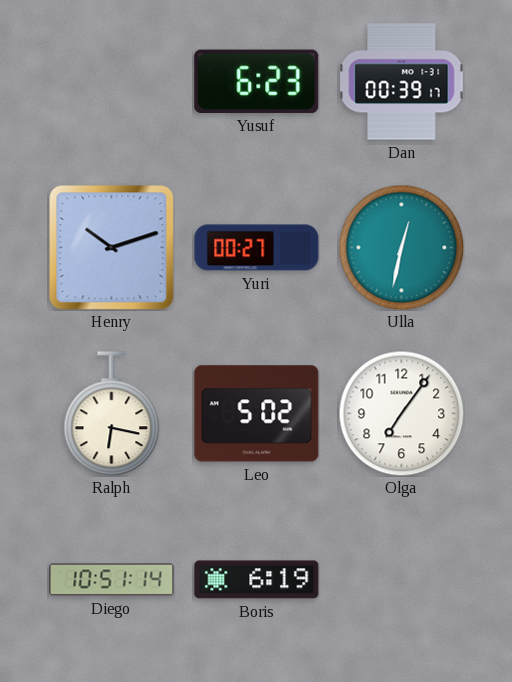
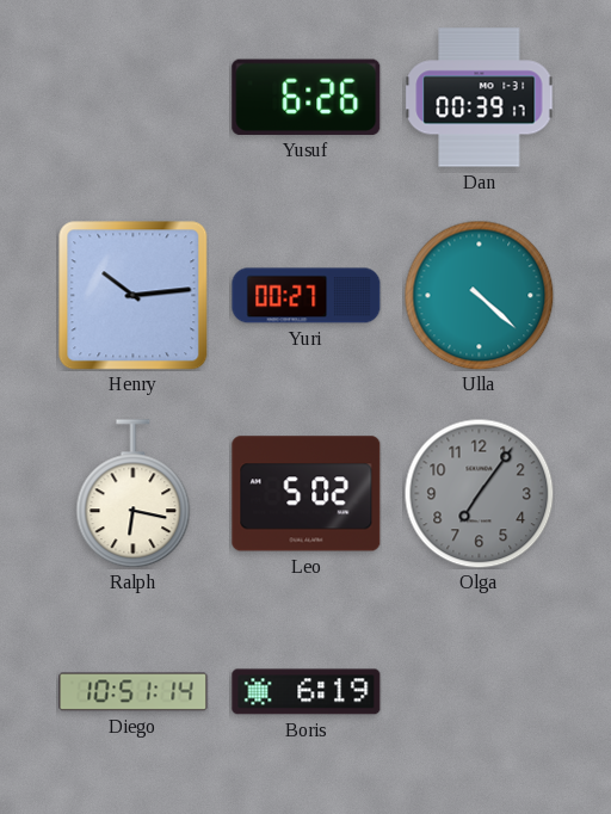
Yusuf: 6:23 -> 6:26 (307, 97)
Henry: 10:12 -> 10:14 (132, 295)
Ulla: 12:32 -> 4:22 (479, 295)
Olga dial: white -> grey (479, 493)
